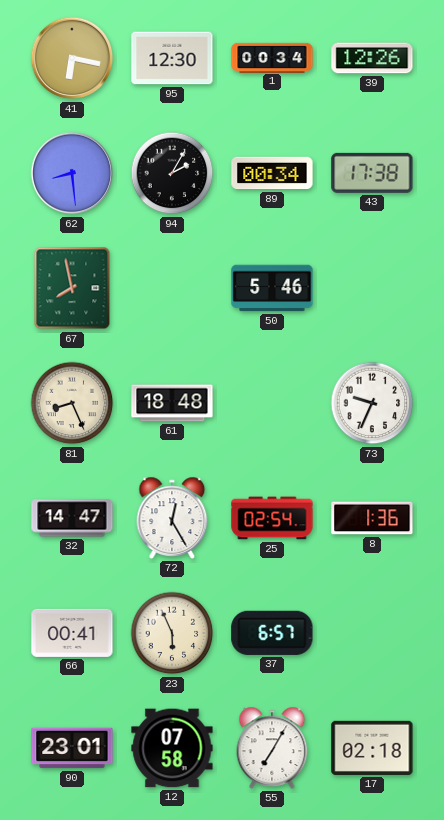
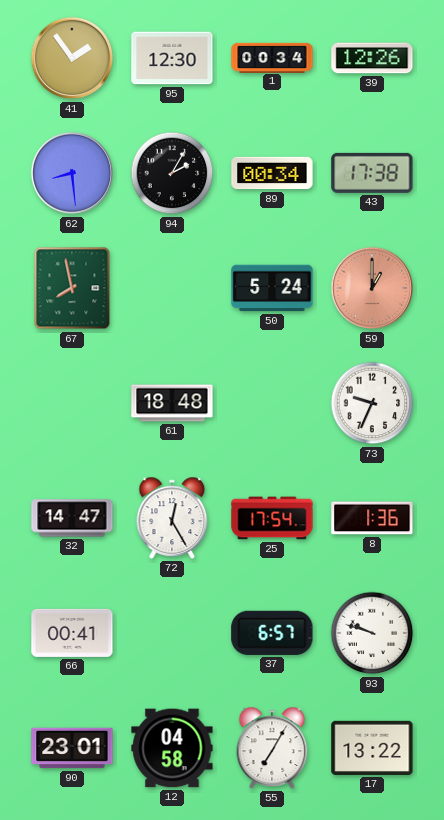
41: 6:17 -> 1:54 (72, 58)
50: 5:46 -> 5:24 (272, 288)
59: none -> 1:00 (372, 288)
81: 8:26 -> none (72, 403)
25: 02:54 -> 17:54 (272, 518)
23: 5:56 -> none (172, 633)
93: none -> 9:48 (372, 633)
12: 07:58 -> 04:58 (172, 748)
17: 02:18 -> 13:22 (372, 748)
